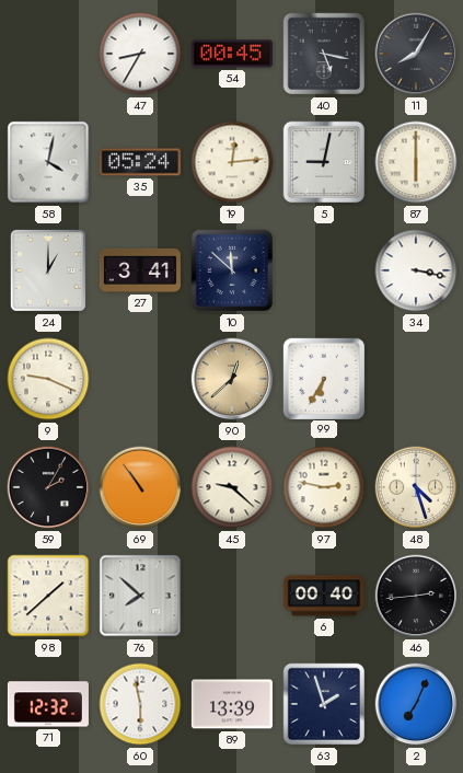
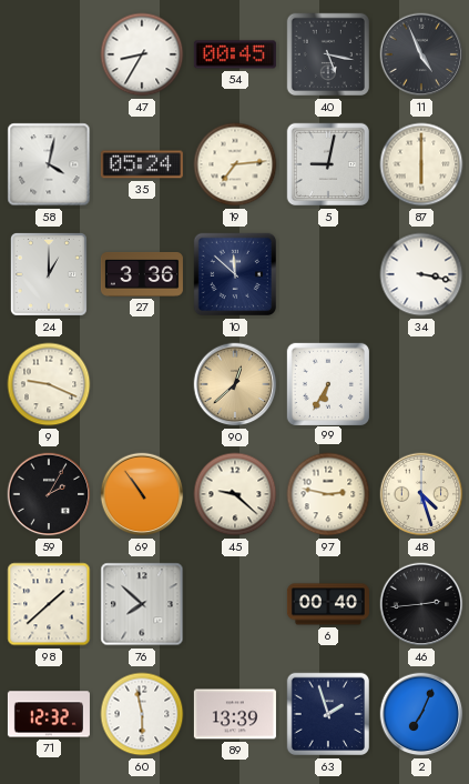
11: 8:05 -> 4:56 (421, 54)
19: 12:14 -> 7:14 (235, 164)
27: 3:41 -> 3:36 (142, 274)
